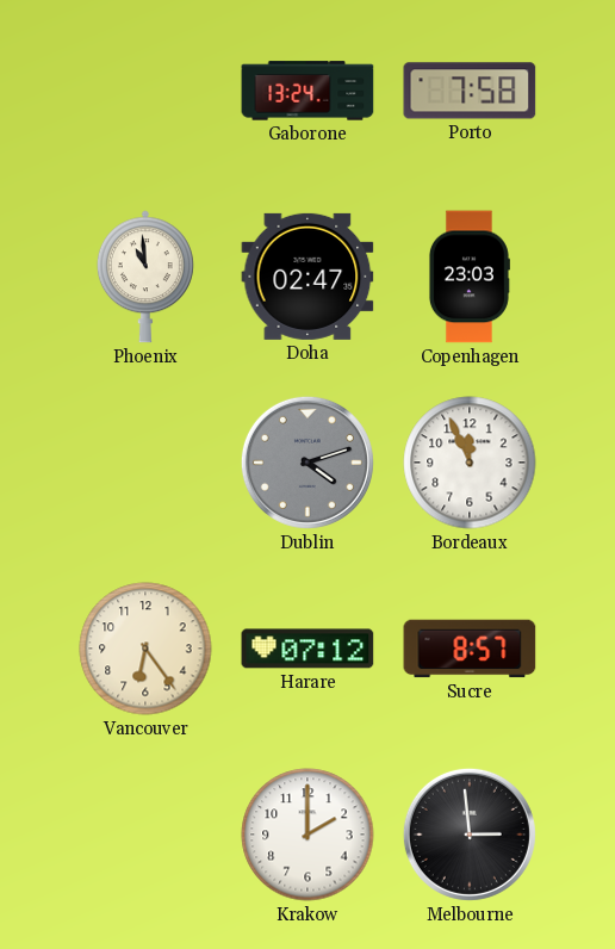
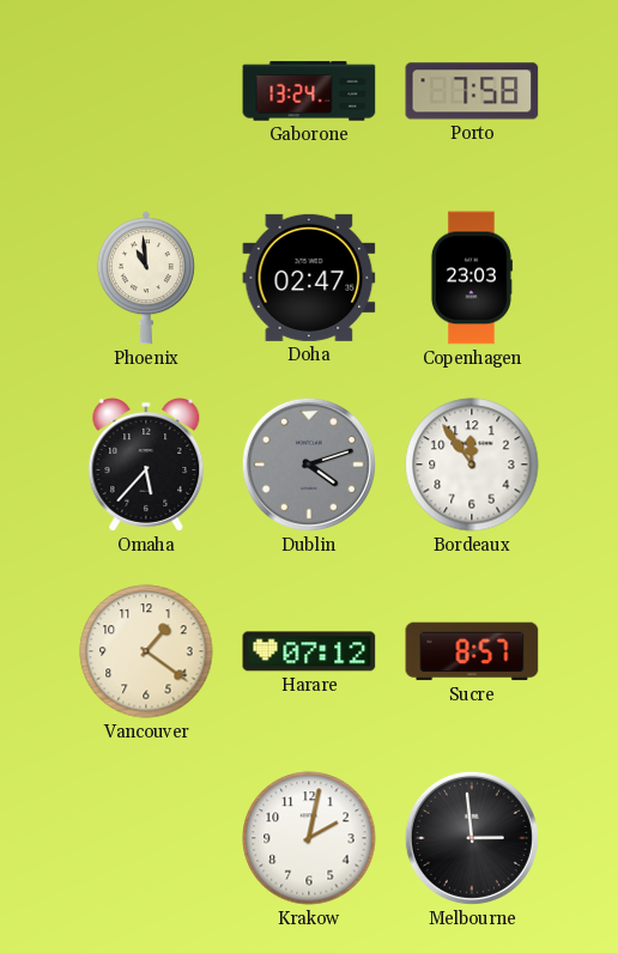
Omaha: none -> 5:37 (146, 465)
Bordeaux: 11:56 -> 11:54 (472, 465)
Vancouver: 6:24 -> 1:21 (146, 651)
Krakow: 2:00 -> 2:02 (309, 838)
